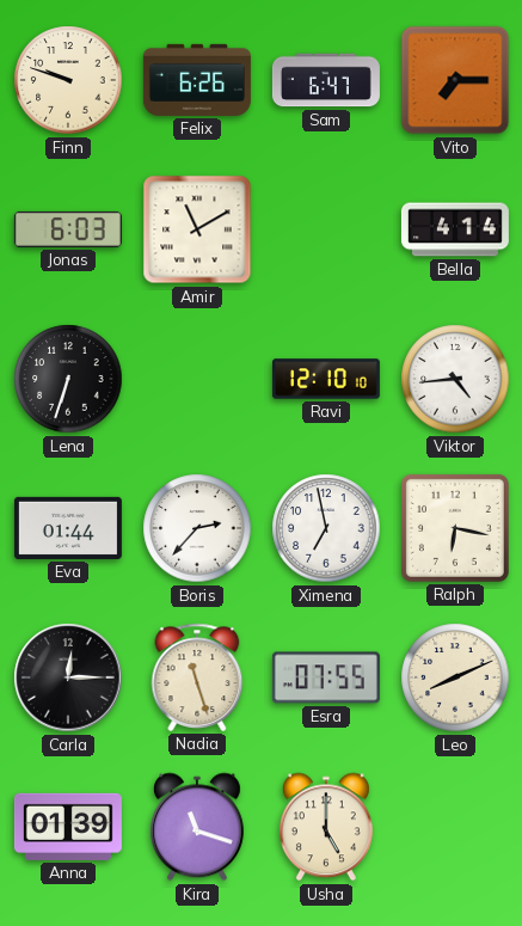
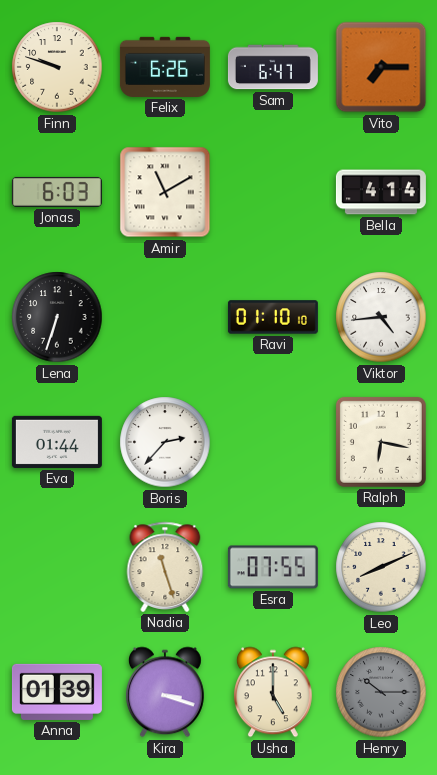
Ravi: 12:10 -> 01:10 (273, 317)
Ximena: 6:58 -> none (326, 528)
Carla: 12:15 -> none (68, 677)
Kira: 11:18 -> 3:18 (165, 692)
Henry: none -> 10:15 (381, 692)
